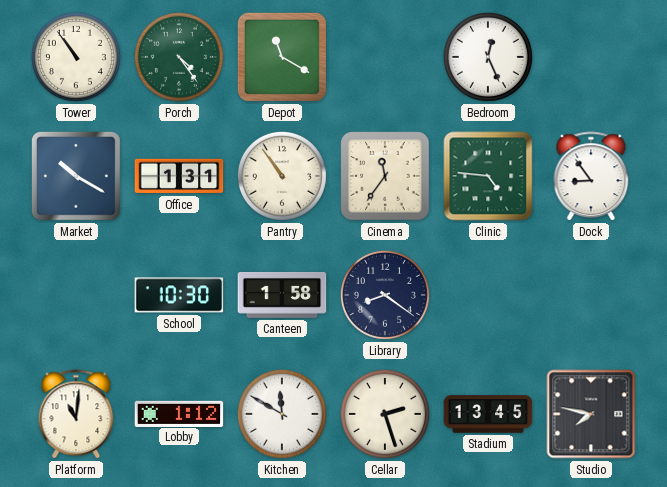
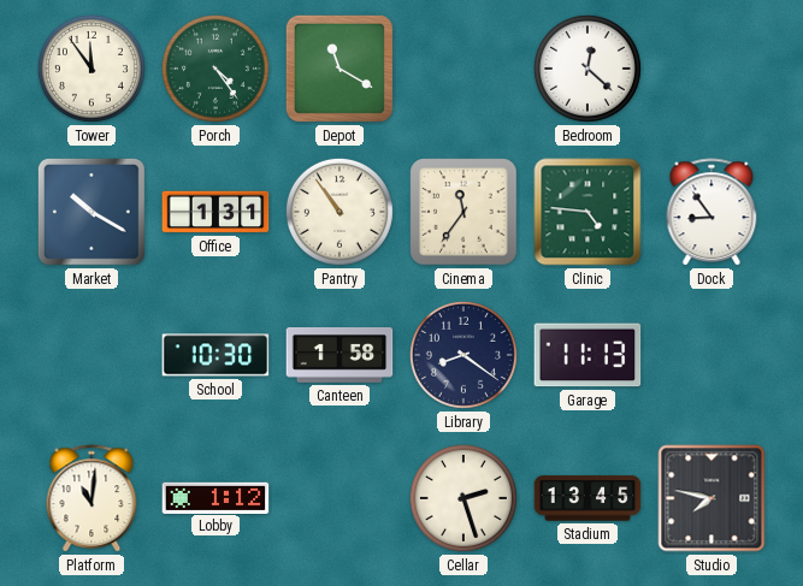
Tower: 10:54 -> 11:54 (91, 69)
Bedroom: 12:26 -> 12:22 (588, 69)
Garage: none -> 11:13 (588, 355)
Kitchen: 11:50 -> none (282, 414)
